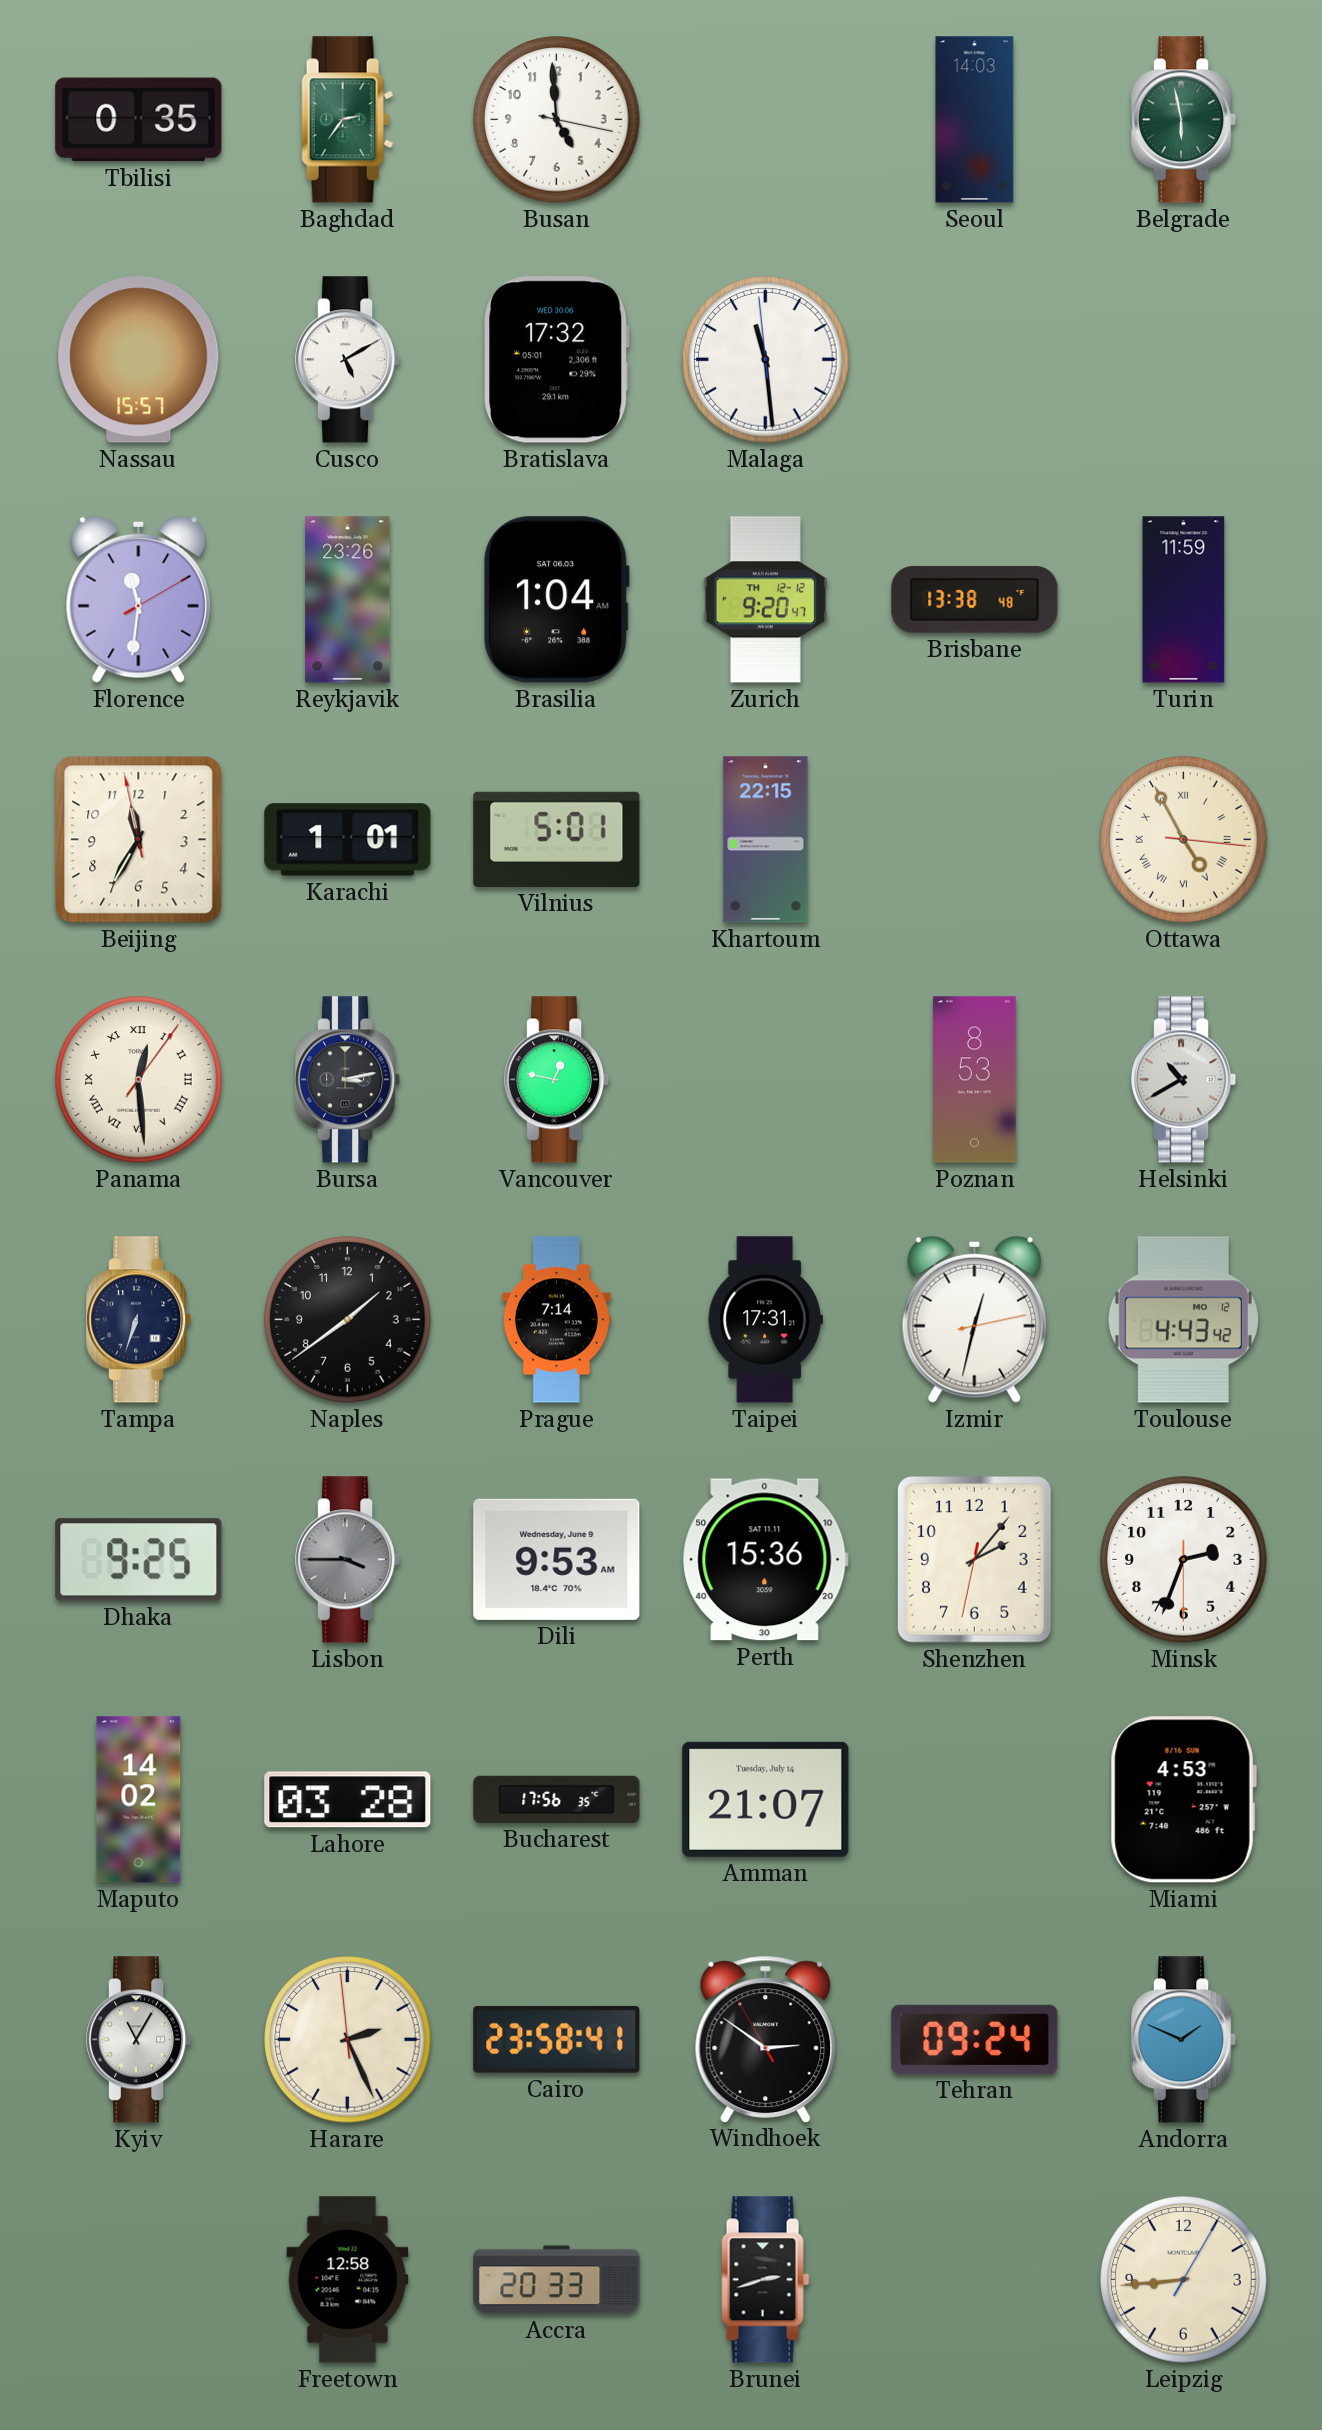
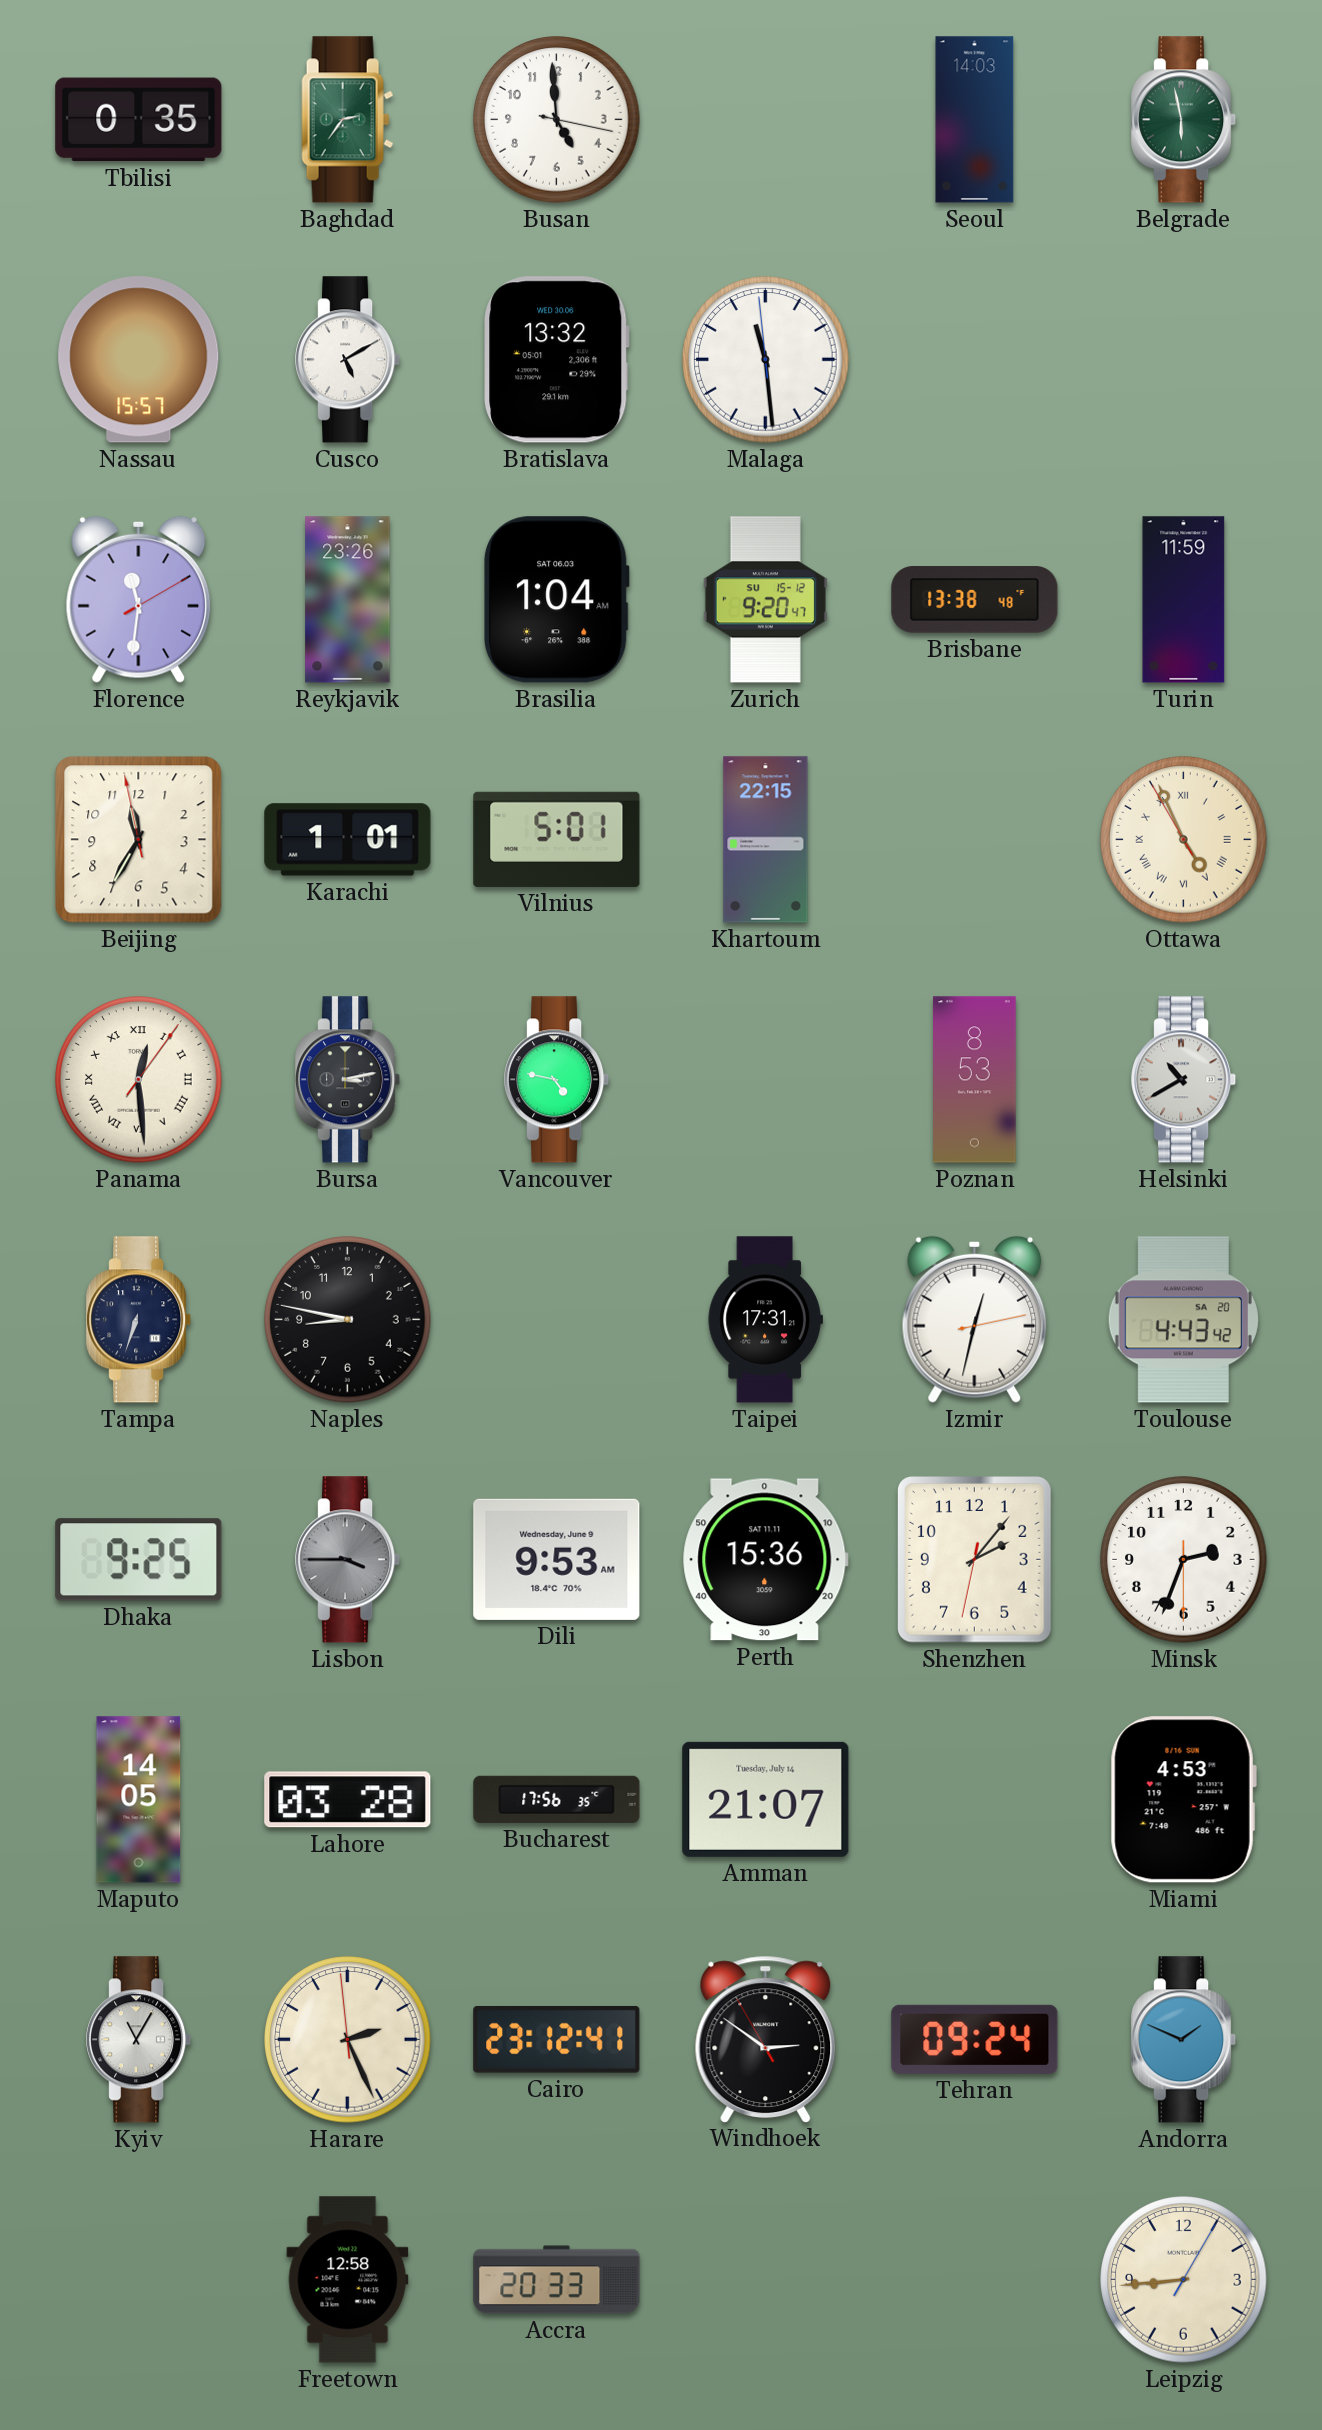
Bratislava: 17:32 -> 13:32 (557, 360)
Zurich date: TH 12-12 -> SU 15-12 (765, 600)
Ottawa: 4:55:16 -> 4:55:55 (1184, 840)
Vancouver: 12:47 -> 4:47 (557, 1080)
Naples: 1:39 -> 8:47 (348, 1320)
Prague: 7:14 -> none (556, 1320)
Toulouse date: MO 12 -> SA 20 (1183, 1320)
Maputo: 14:02 -> 14:05 (139, 1800)
Cairo: 23:58 -> 23:12 (557, 2039)
Brunei: 2:42 -> none (766, 2280)
